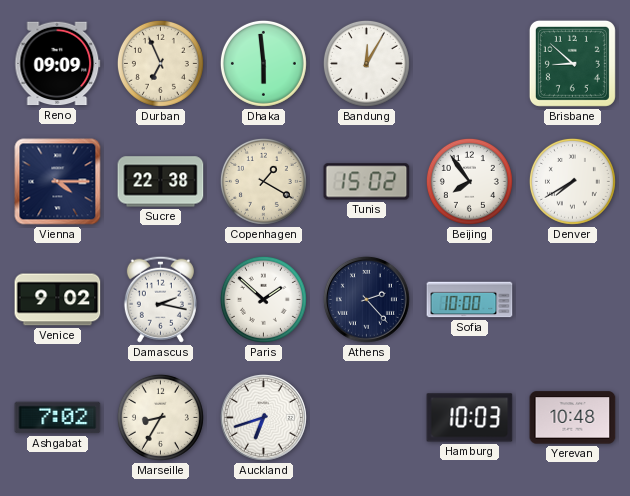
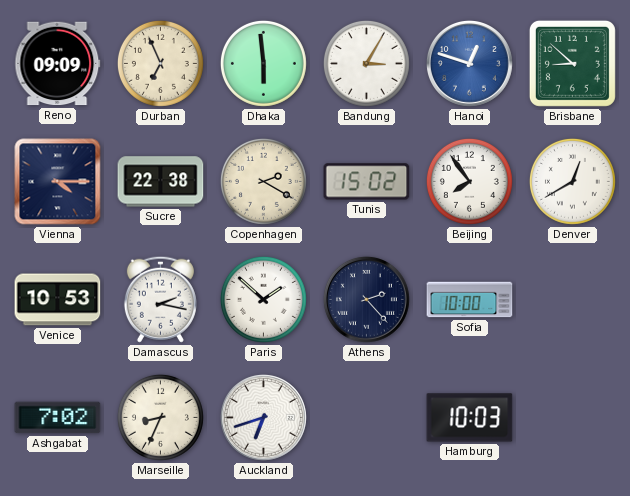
Bandung: 12:05 -> 3:05 (366, 63)
Hanoi: none -> 12:48 (469, 63)
Copenhagen: 1:20 -> 2:20 (263, 181)
Denver: 7:40 -> 12:40 (572, 181)
Venice: 9:02 -> 10:53 (58, 300)
Marseille: 8:35 -> 8:34 (160, 417)
Yerevan: 10:48 -> none (573, 418)
